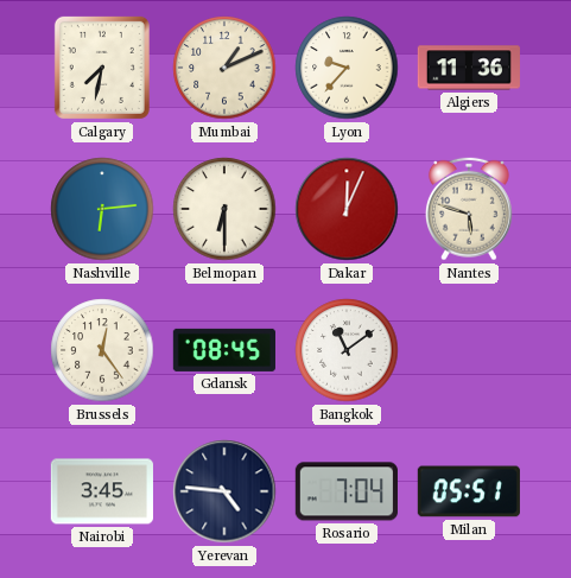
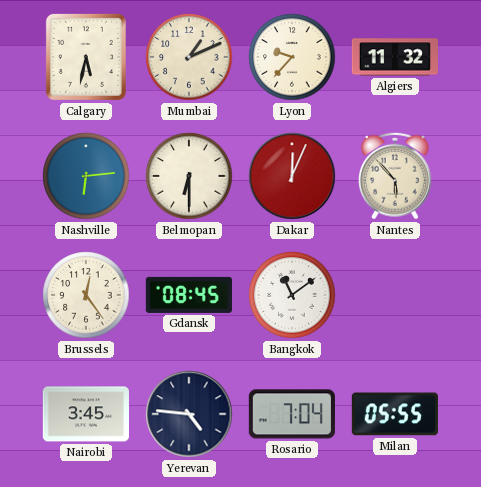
Calgary: 7:32 -> 5:32 (86, 57)
Algiers: 11:36 -> 11:32 (395, 57)
Nantes: 5:48 -> 5:53 (395, 176)
Milan: 05:51 -> 05:55 (395, 414)
